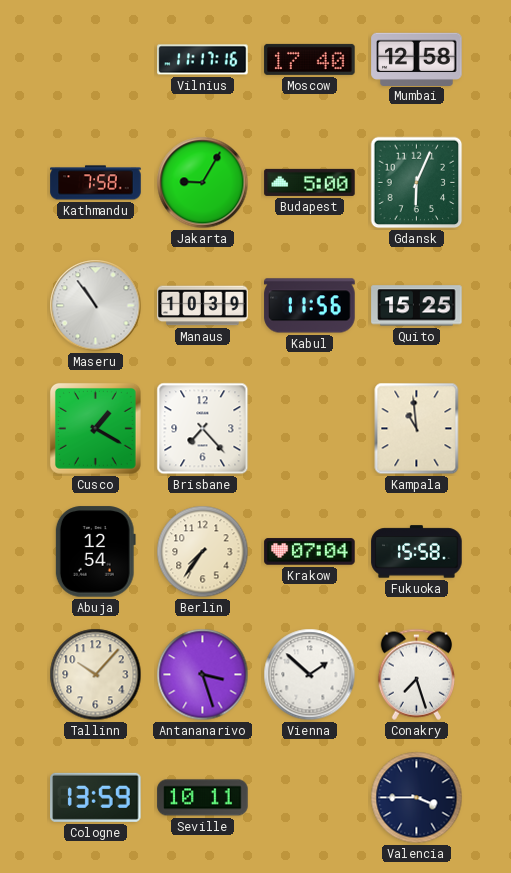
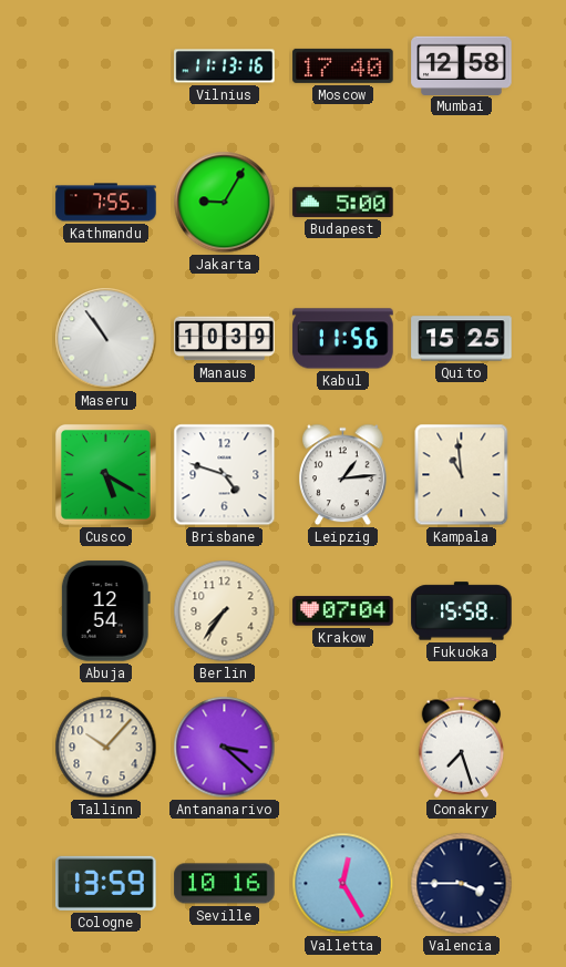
Vilnius: 11:17 -> 11:13 (225, 66)
Kathmandu: 7:58 -> 7:55 (106, 203)
Gdansk: 6:04 -> none (417, 183)
Cusco: 1:20 -> 5:20 (105, 474)
Brisbane: 7:23 -> 4:48 (225, 475)
Leipzig: none -> 1:14 (343, 475)
Antananarivo: 3:27 -> 3:22 (225, 748)
Vienna: 1:52 -> none (310, 675)
Seville: 10:11 -> 10:16 (225, 884)
Valletta: none -> 12:25 (343, 884)
